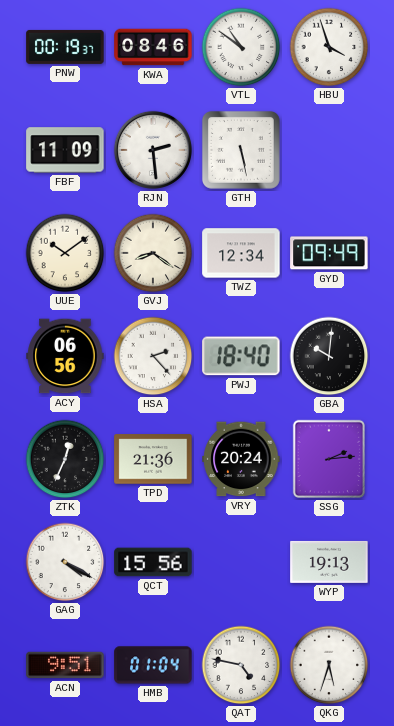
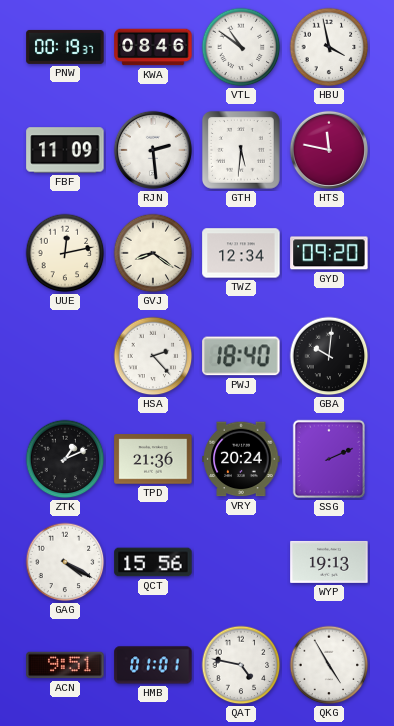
HBU: 3:57 -> 3:58 (329, 47)
GTH: 5:28 -> 5:31 (241, 150)
HTS: none -> 11:47 (329, 150)
UUE: 10:09 -> 12:13 (65, 253)
GYD: 09:49 -> 09:20 (329, 253)
ACY: 06:56 -> none (65, 356)
ZTK: 12:34 -> 1:11 (65, 459)
SSG: 2:14 -> 2:11 (328, 459)
HMB: 01:04 -> 01:01 (153, 665)
QKG: 5:33 -> 4:55 (329, 665)
